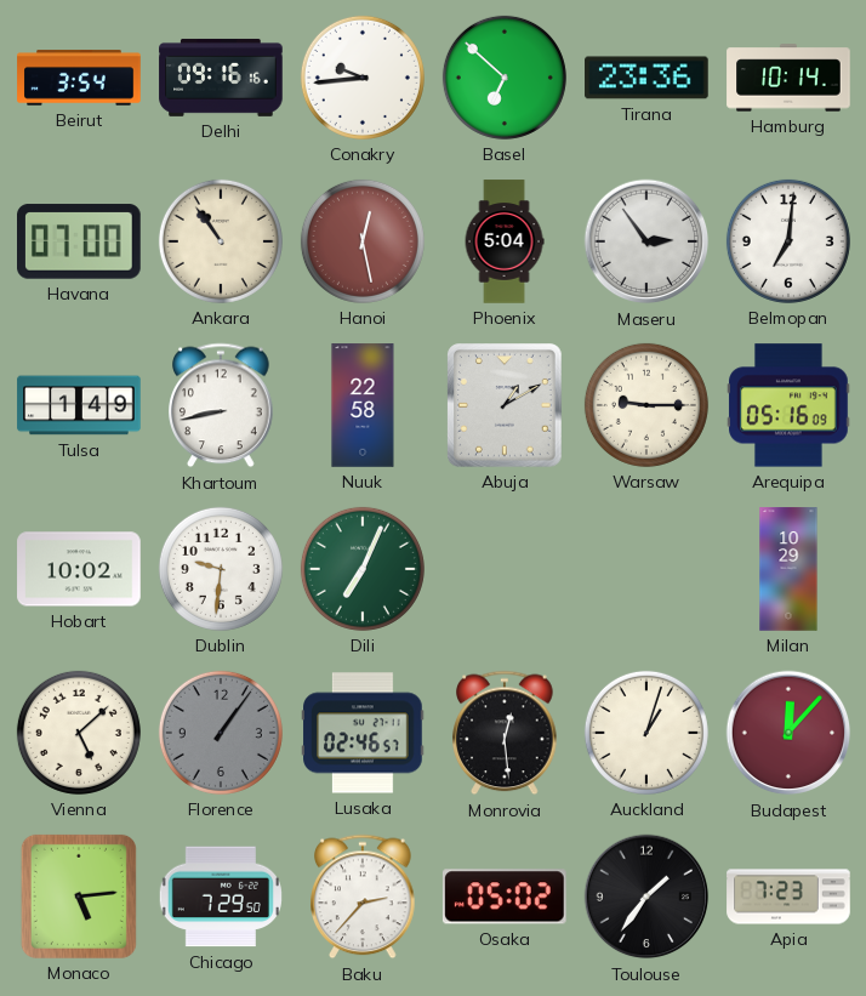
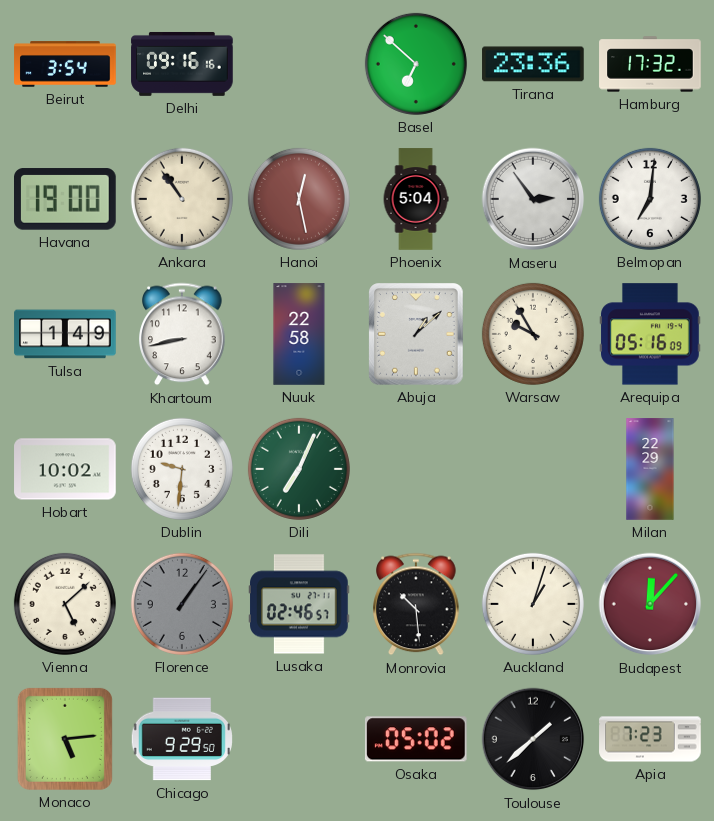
Conakry: 9:44 -> none (363, 78)
Hamburg: 10:14 -> 17:32 (650, 64)
Havana: 07:00 -> 19:00 (66, 199)
Abuja: 1:10 -> 1:08 (416, 334)
Warsaw: 9:15 -> 9:55 (533, 334)
Milan: 10:29 -> 22:29 (650, 469)
Monrovia: 12:29 -> 10:29 (416, 604)
Chicago: 7:29 -> 9:29 (182, 739)
Baku: 2:37 -> none (363, 897)
Toulouse: 1:36 -> 1:38 (533, 739)
